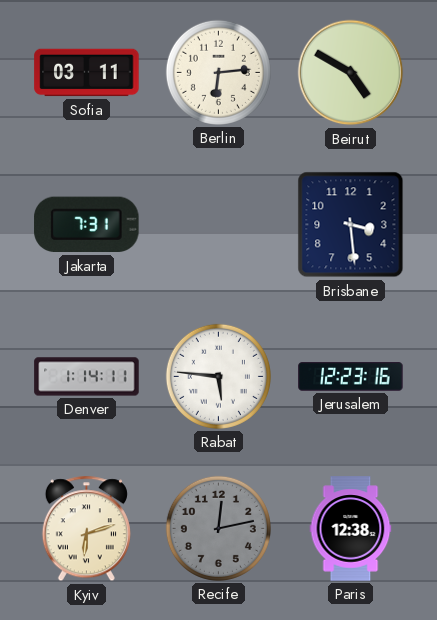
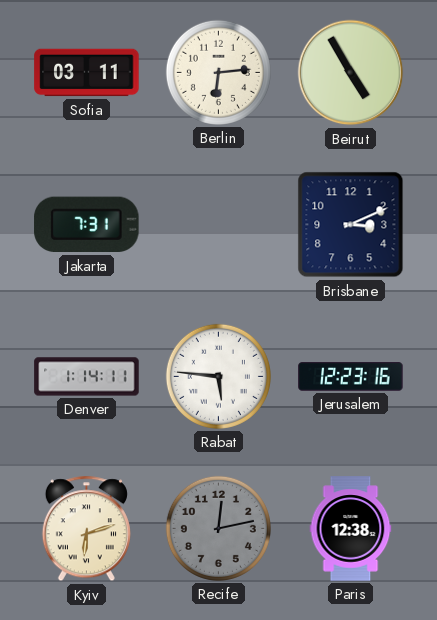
Beirut: 4:50 -> 4:55 (351, 73)
Brisbane: 3:29 -> 3:11 (351, 225)
